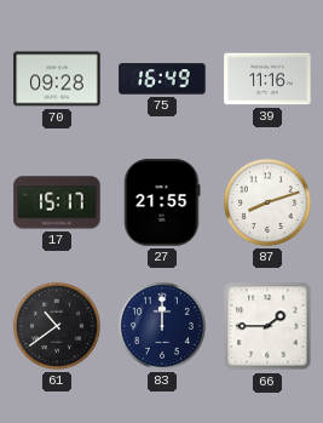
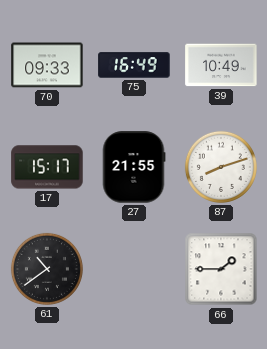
70: 09:28 -> 09:33 (47, 65)
39: 11:16 -> 10:49 (221, 65)
83: 12:00 -> none (162, 326)
